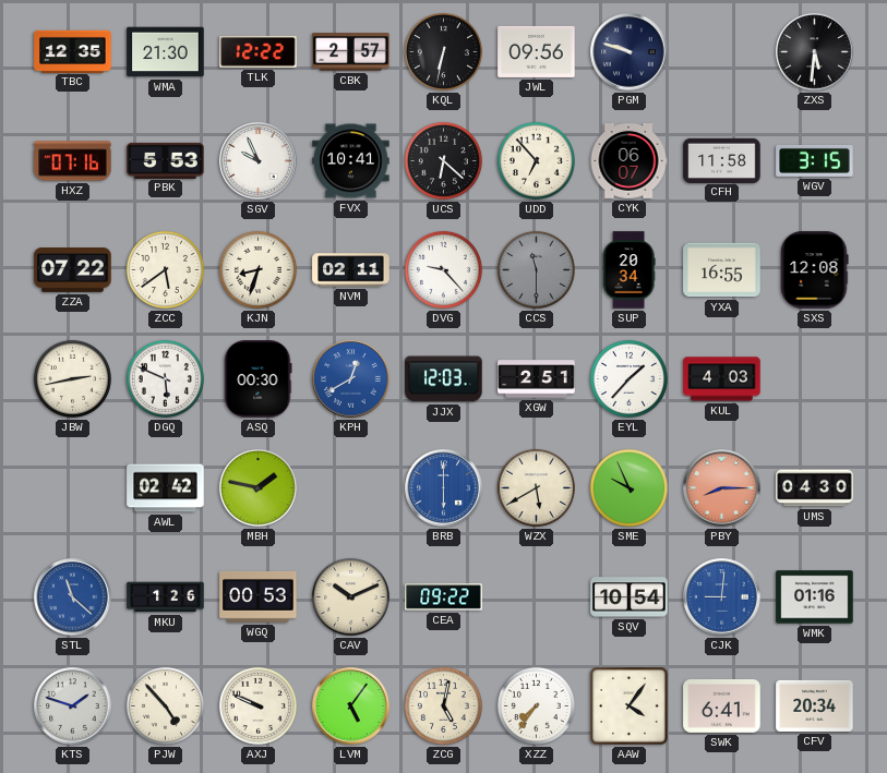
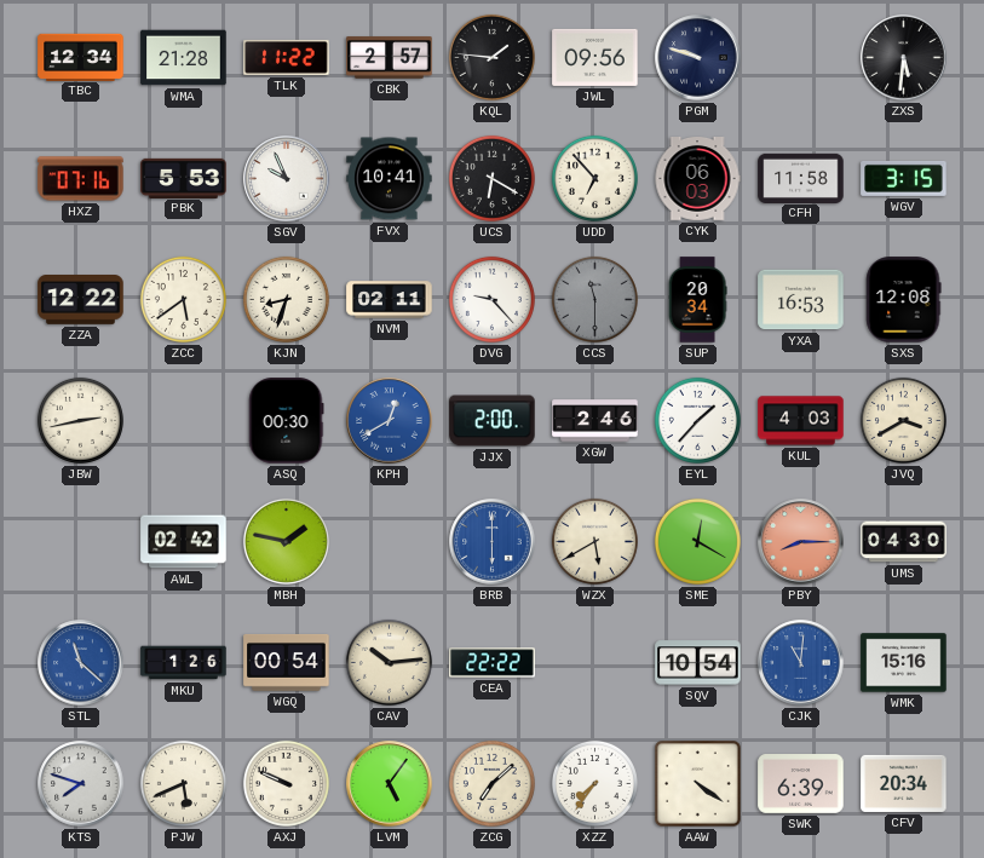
TBC: 12:35 -> 12:34 (81, 57)
WMA: 21:30 -> 21:28 (184, 58)
TLK: 12:22 -> 11:22 (287, 57)
KQL: 6:32 -> 1:46 (491, 57)
UCS: 6:22 -> 6:20 (491, 178)
CYK: 06:07 -> 06:03 (697, 179)
ZZA: 07:22 -> 12:22 (81, 300)
YXA: 16:55 -> 16:53 (801, 300)
DGQ: 5:49 -> none (165, 378)
JJX: 12:03 -> 2:00 (493, 421)
XGW: 2:51 -> 2:46 (595, 421)
JVQ: none -> 3:40 (903, 420)
SME: 9:56 -> 12:20 (697, 541)
WGQ: 00:53 -> 00:54 (287, 663)
CAV: 10:11 -> 10:14 (389, 662)
CEA: 09:22 -> 22:22 (493, 663)
CJK: 9:01 -> 11:01 (801, 663)
WMK: 01:16 -> 15:16 (904, 663)
KTS: 1:48 -> 7:48 (81, 784)
PJW: 4:53 -> 5:41 (183, 783)
ZCG: 5:02 -> 7:08 (491, 783)
AAW: 4:06 -> 4:21 (698, 784)
SWK: 6:41 -> 6:39 (801, 784)
